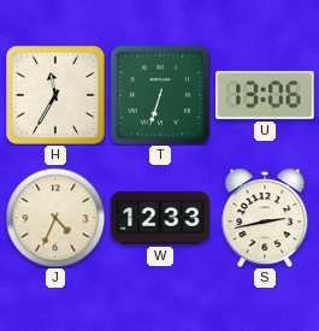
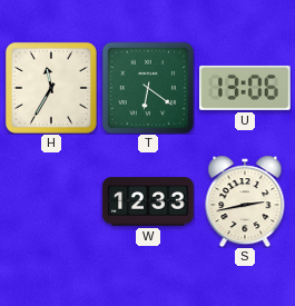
T: 6:33 -> 6:21 (148, 88)
J: 4:34 -> none (55, 218)
